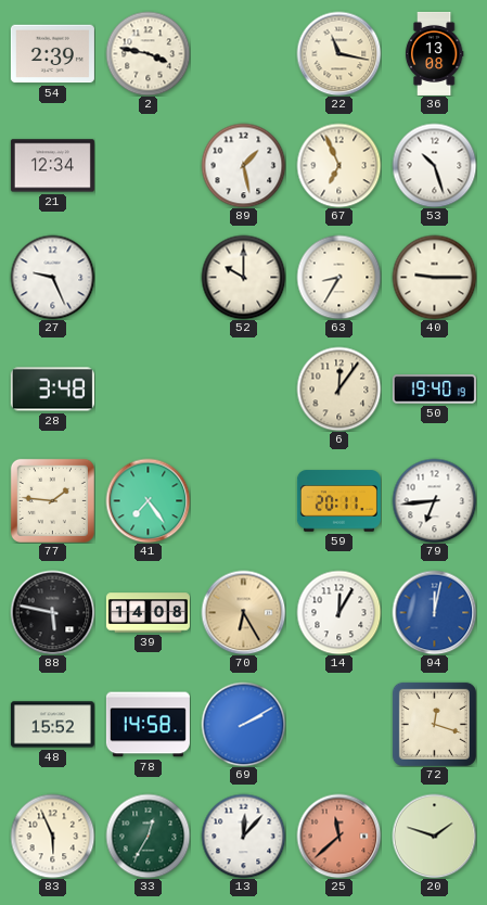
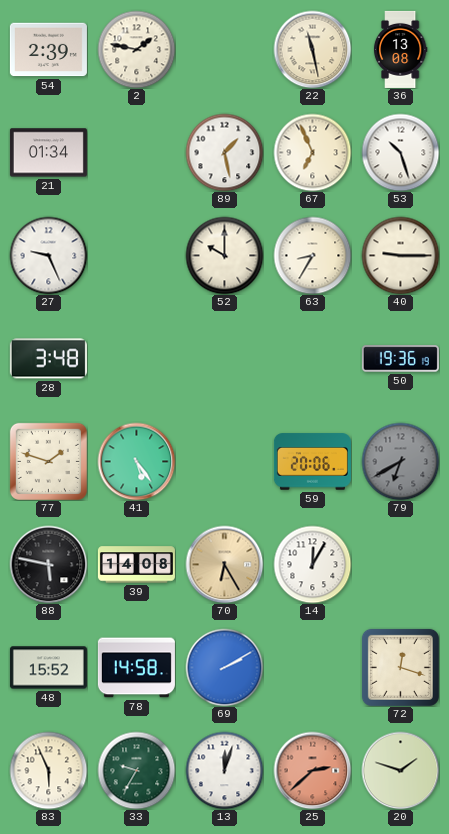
2: 3:47 -> 1:47 (136, 49)
22: 11:17 -> 11:28 (312, 49)
21: 12:34 -> 01:34 (48, 153)
6: 12:06 -> none (338, 388)
50: 19:40 -> 19:36 (400, 359)
77: 1:46 -> 1:48 (48, 461)
41: 7:24 -> 5:24 (136, 461)
59: 20:11 -> 20:06 (312, 462)
79: 6:44 -> 6:40 (400, 461)
79 dial: white -> grey (400, 461)
94: 12:02 -> none (434, 612)
33: 12:35 -> 9:35 (136, 770)
13: 12:07 -> 12:03 (224, 770)
25: 11:38 -> 2:38 (312, 770)
